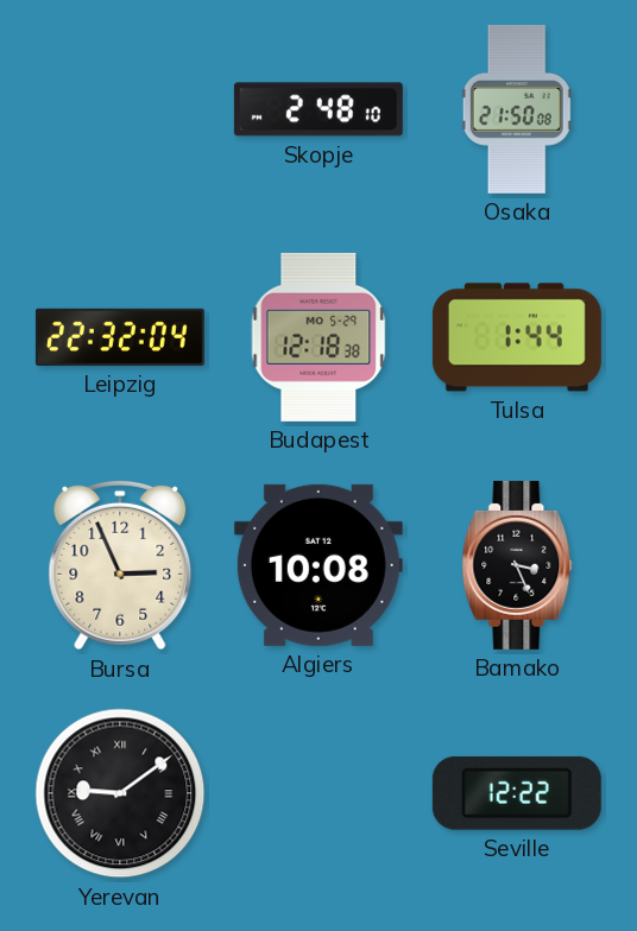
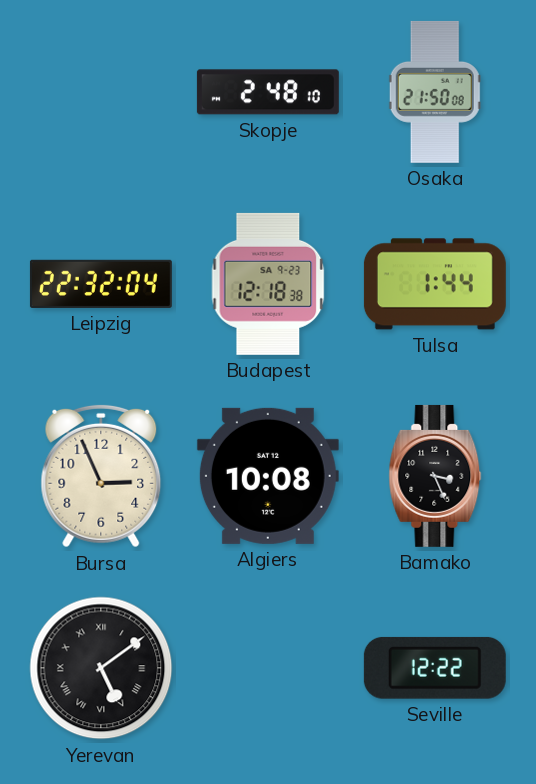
Budapest date: MO 5-29 -> SA 9-23 (268, 284)
Yerevan: 9:09 -> 5:09 (101, 668)
